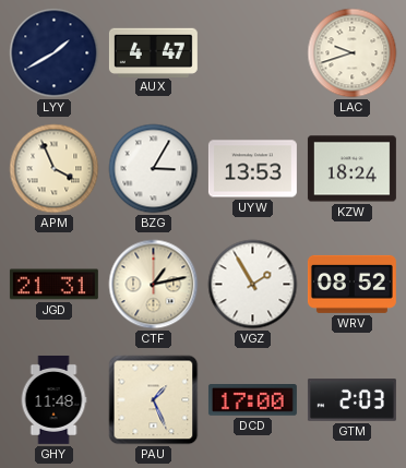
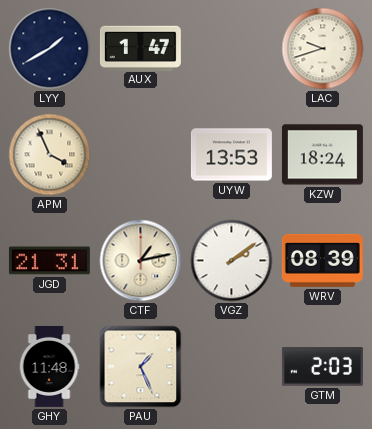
AUX: 4:47 -> 1:47 (140, 48)
BZG: 3:05 -> none (154, 169)
VGZ: 1:55 -> 2:09 (232, 261)
WRV: 08:52 -> 08:39 (322, 260)
DCD: 17:00 -> none (252, 400)
